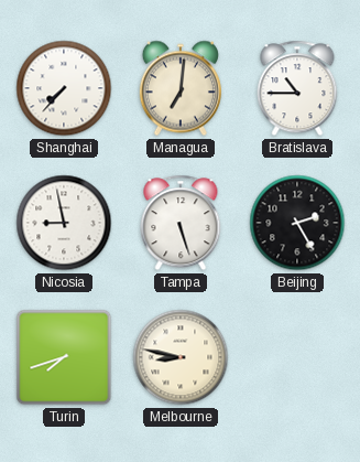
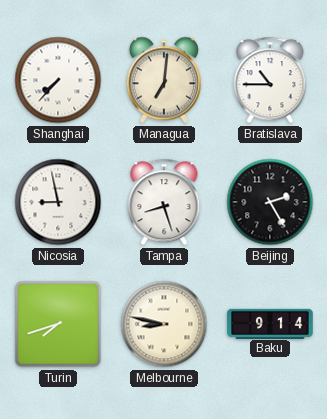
Tampa: 5:27 -> 8:27 (164, 202)
Baku: none -> 9:14 (270, 323)
